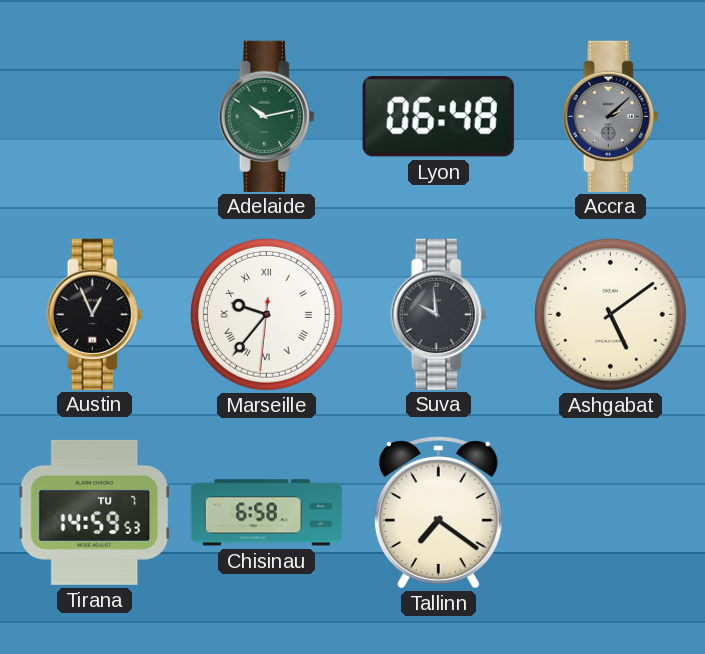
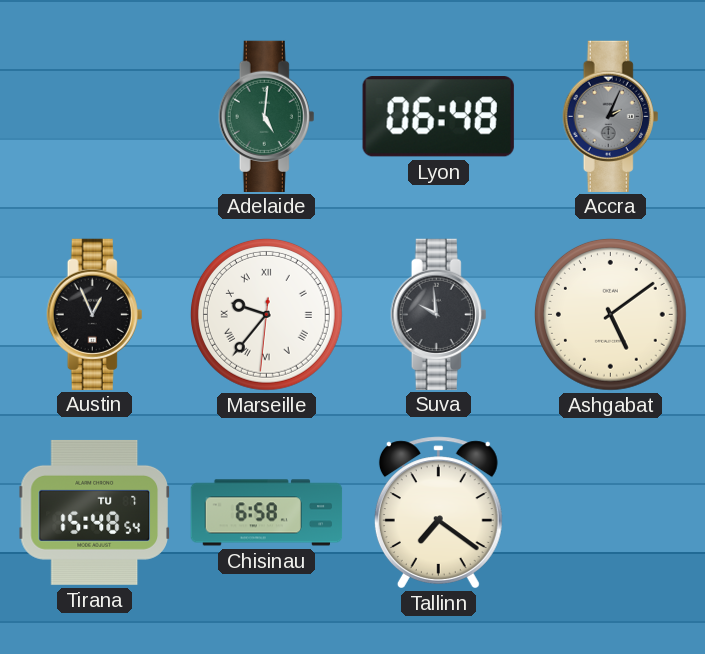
Adelaide: 10:13 -> 5:01 (267, 116)
Accra: 2:08 -> 2:04 (611, 116)
Tirana: 14:59 -> 15:48 (94, 512)
